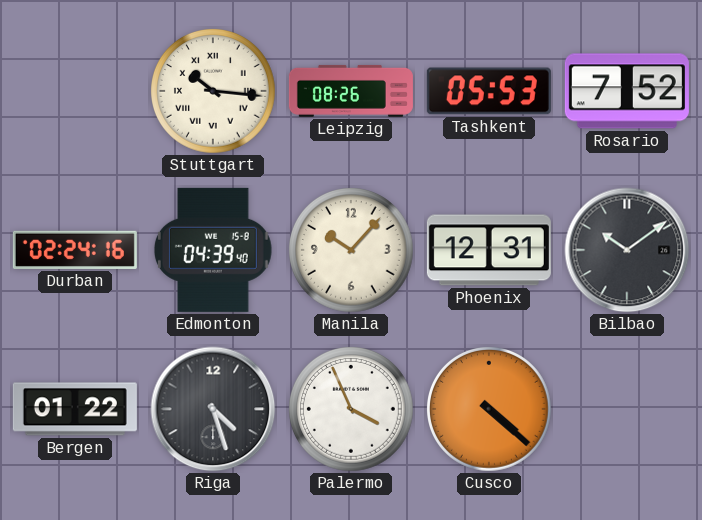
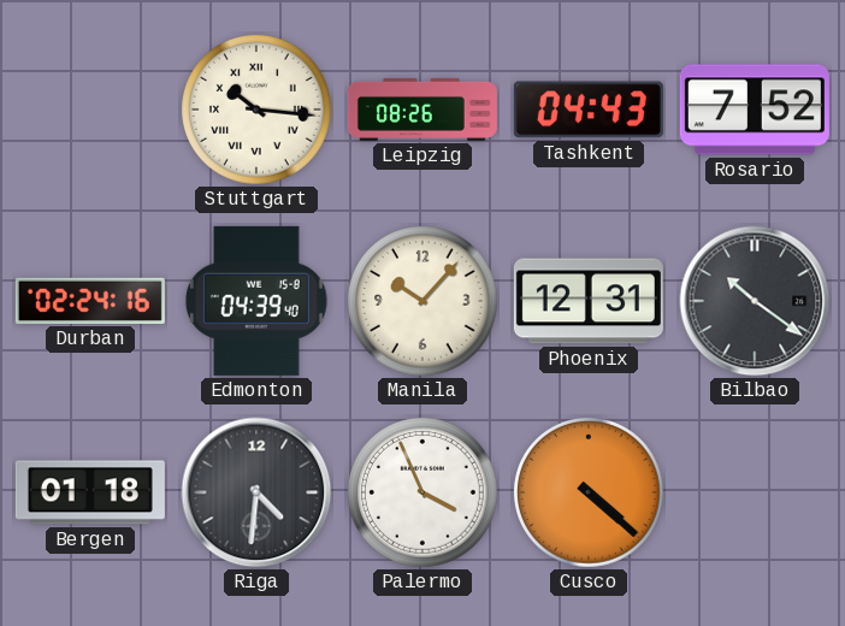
Tashkent: 05:53 -> 04:43 (589, 110)
Bilbao: 10:09 -> 10:21 (755, 301)
Bergen: 01:22 -> 01:18 (90, 492)
Riga: 4:27 -> 4:31 (256, 492)
